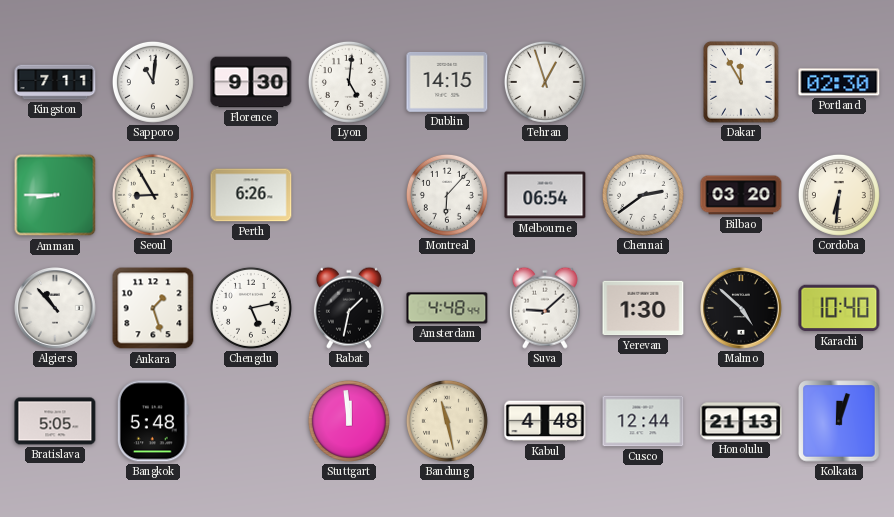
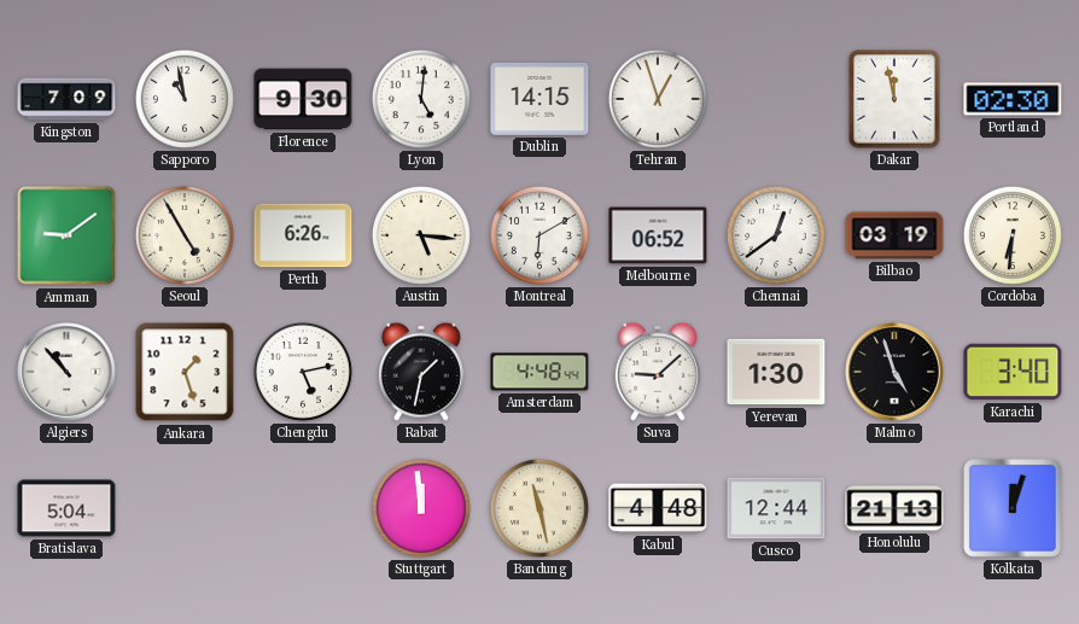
Kingston: 7:11 -> 7:09 (66, 99)
Sapporo: 11:01 -> 10:58 (185, 99)
Dakar: 11:55 -> 11:58 (894, 99)
Amman: 8:45 -> 9:09 (66, 235)
Seoul: 8:55 -> 4:55 (185, 235)
Austin: none -> 5:16 (421, 235)
Montreal: 6:07 -> 6:10 (539, 235)
Melbourne: 06:54 -> 06:52 (658, 235)
Chennai: 2:39 -> 12:39 (776, 235)
Bilbao: 03:20 -> 03:19 (894, 235)
Malmo: 4:52 -> 4:57 (894, 372)
Karachi: 10:40 -> 3:40 (1013, 372)
Bratislava: 5:05 -> 5:04 (66, 508)
Bangkok: 5:48 -> none (153, 421)
